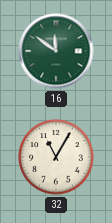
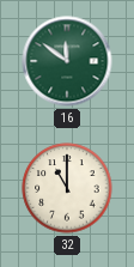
32: 11:05 -> 11:00 (67, 188)
